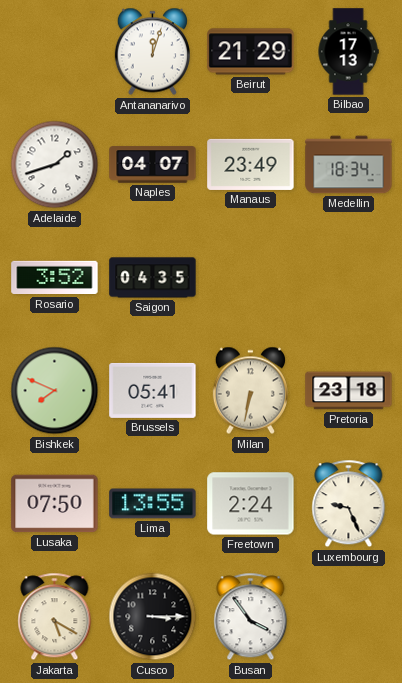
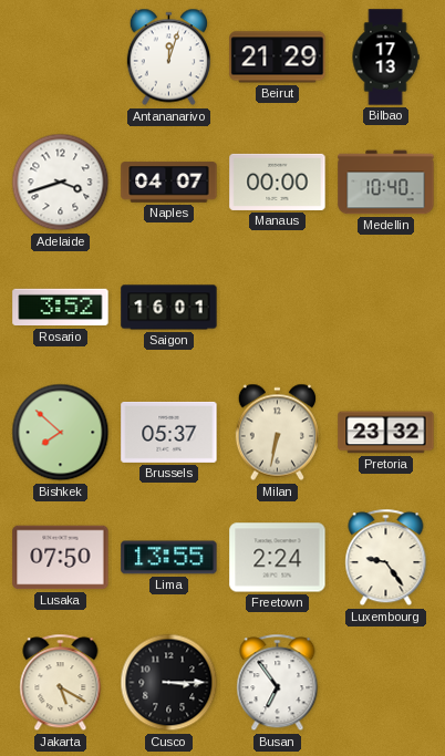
Adelaide: 1:42 -> 3:42 (61, 183)
Manaus: 23:49 -> 00:00 (278, 182)
Medellin: 18:34 -> 10:40 (386, 183)
Saigon: 04:35 -> 16:01 (169, 308)
Bishkek: 7:49 -> 7:52 (61, 433)
Brussels: 05:41 -> 05:37 (169, 432)
Pretoria: 23:18 -> 23:32 (386, 433)
Luxembourg: 9:26 -> 9:24 (386, 558)
Busan: 3:54 -> 6:54 (278, 683)
